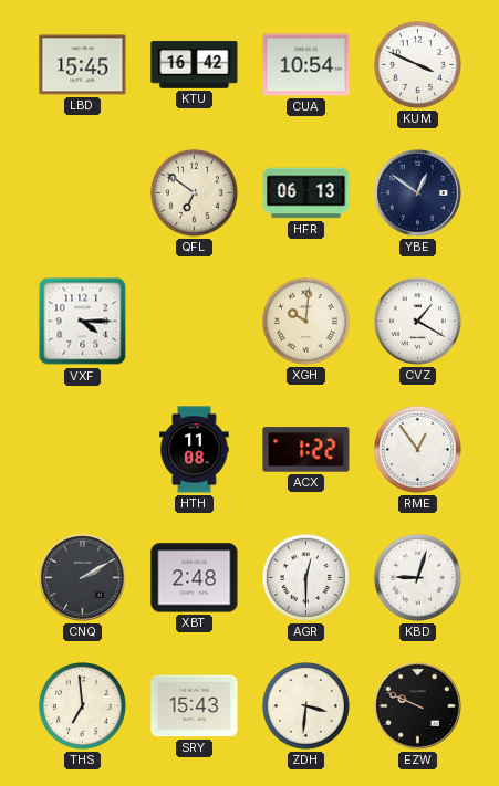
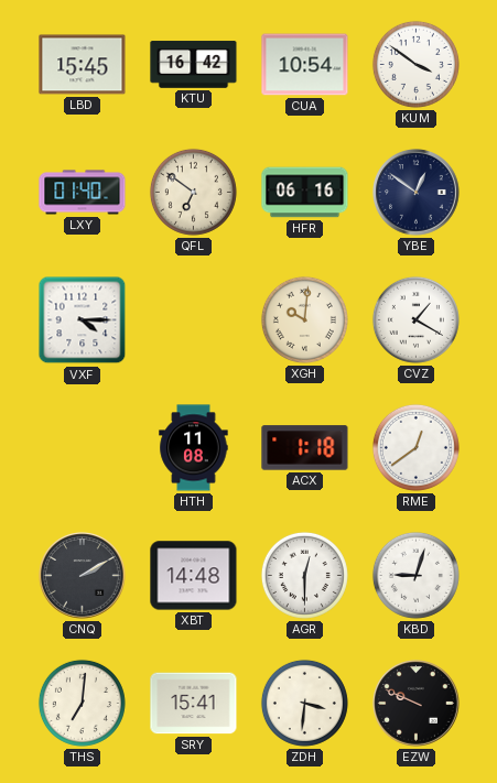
KUM: 3:49 -> 3:51 (415, 64)
LXY: none -> 01:40 (83, 193)
HFR: 06:13 -> 06:16 (305, 193)
ACX: 1:22 -> 1:18 (305, 448)
RME: 12:54 -> 12:39 (415, 447)
XBT: 2:48 -> 14:48 (194, 576)
THS: 6:59 -> 7:01 (82, 703)
SRY: 15:43 -> 15:41 (194, 704)
